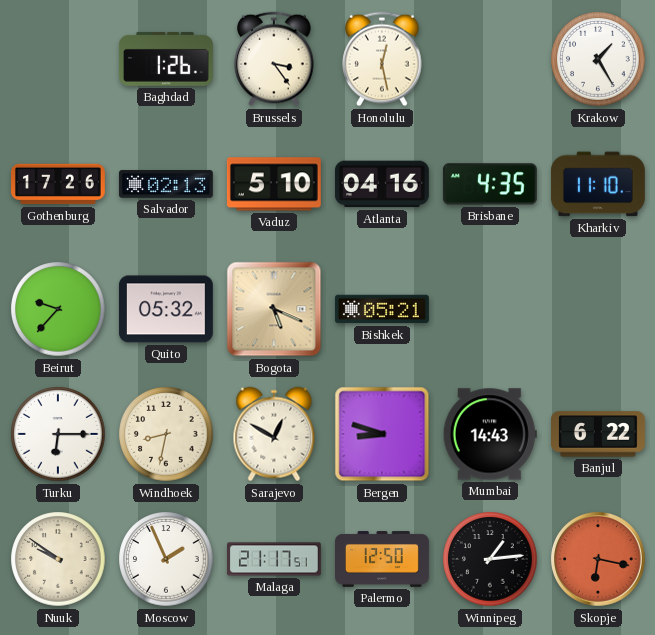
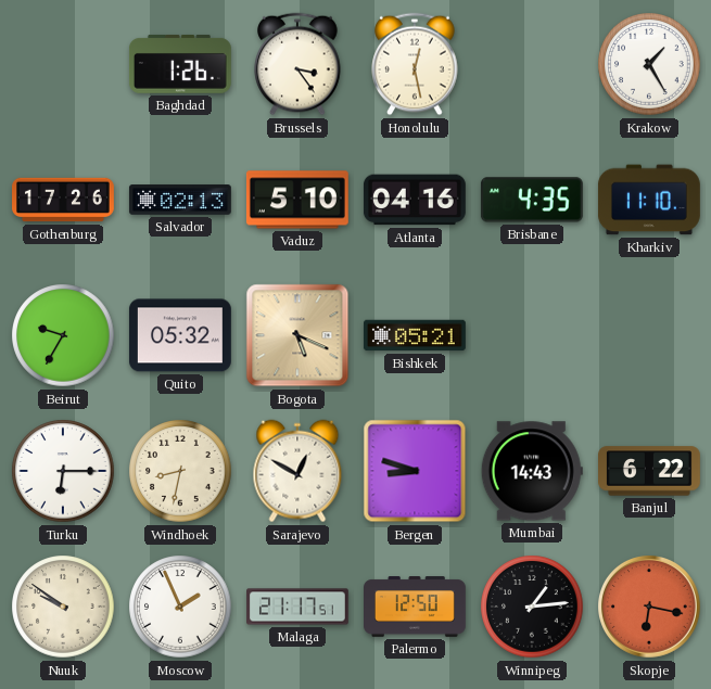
Beirut: 9:37 -> 9:35 (63, 335)
